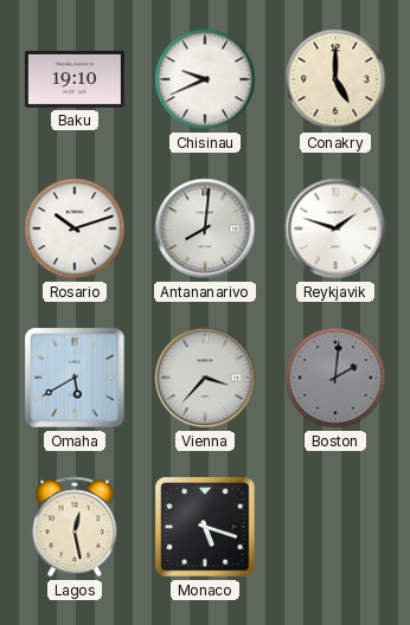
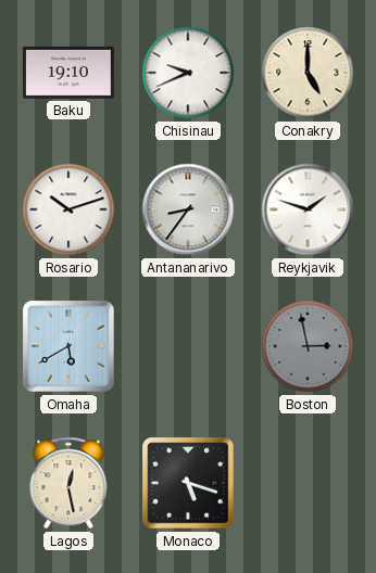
Antananarivo: 8:01 -> 8:36 (188, 209)
Vienna: 3:37 -> none (205, 378)
Boston: 2:01 -> 2:58 (308, 346)
